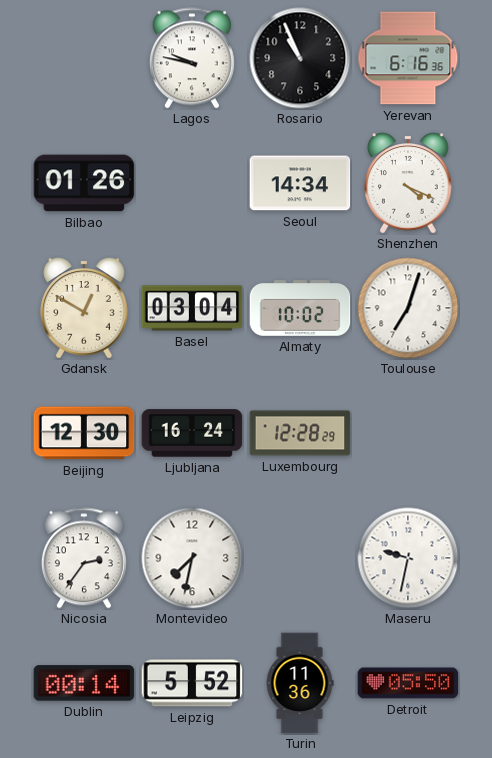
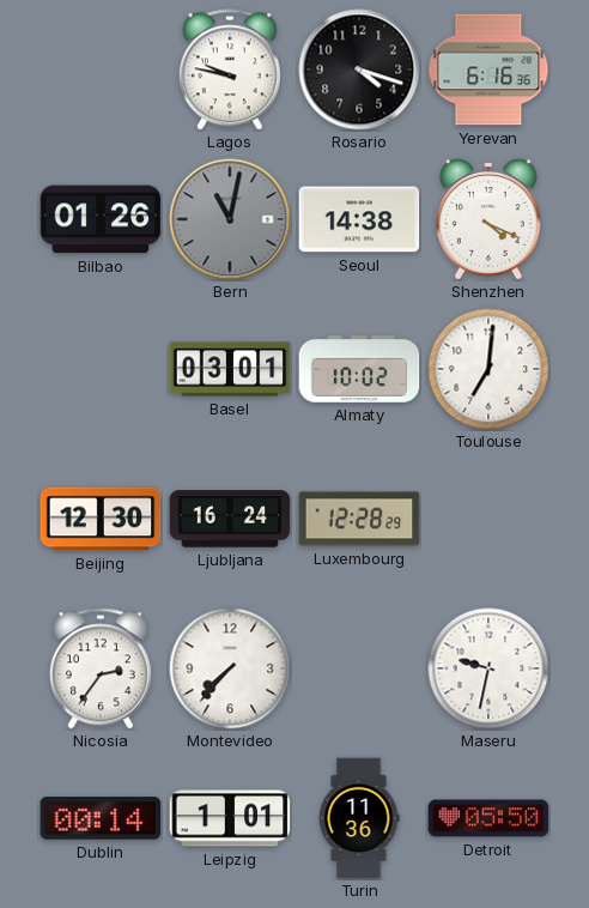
Rosario: 10:56 -> 4:18 (359, 69)
Bern: none -> 11:02 (230, 219)
Seoul: 14:34 -> 14:38 (359, 219)
Gdansk: 12:50 -> none (84, 308)
Basel: 03:04 -> 03:01 (230, 369)
Toulouse: 7:03 -> 7:01 (488, 369)
Montevideo: 7:32 -> 7:37 (230, 668)
Leipzig: 5:52 -> 1:01 (230, 818)
